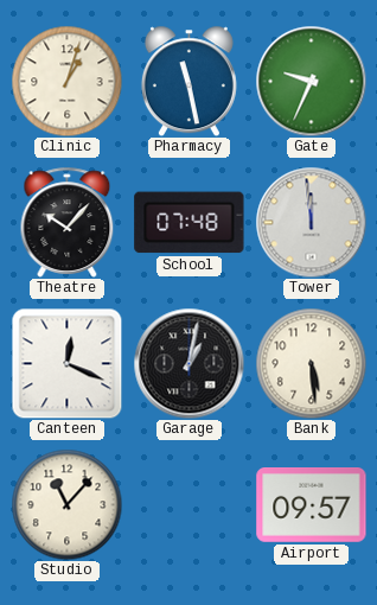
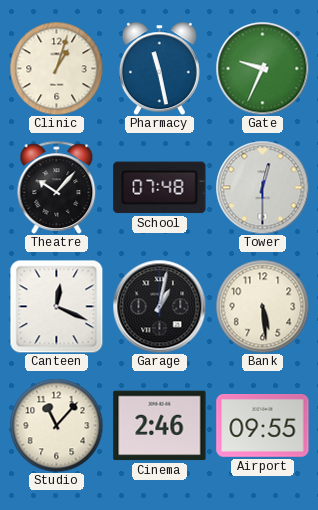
Tower: 11:59 -> 12:30 (262, 187)
Cinema: none -> 2:46 (160, 426)
Airport: 09:57 -> 09:55 (263, 426)
